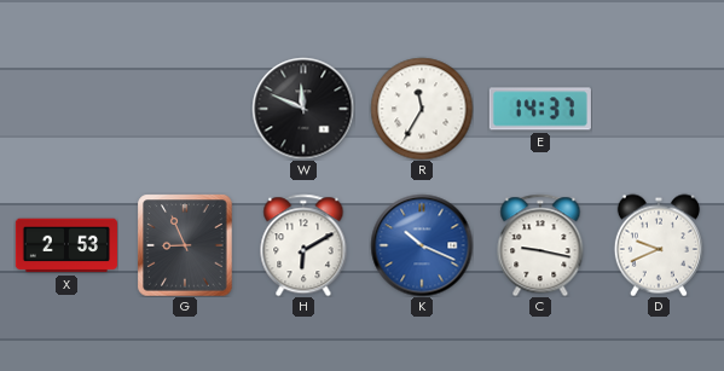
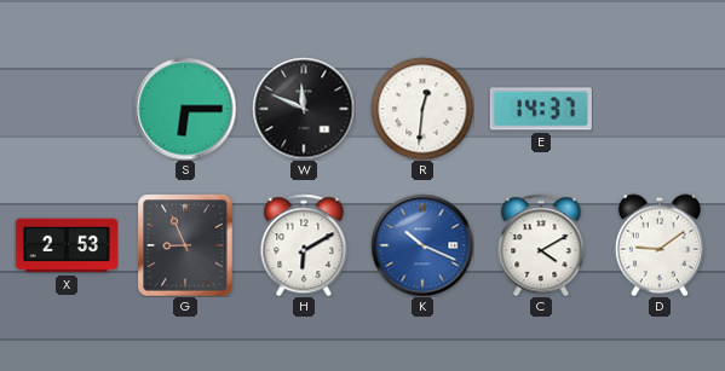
S: none -> 6:15 (185, 109)
R: 11:35 -> 12:31 (422, 109)
C: 9:17 -> 4:10 (541, 245)
D: 9:41 -> 9:09 (660, 245)
